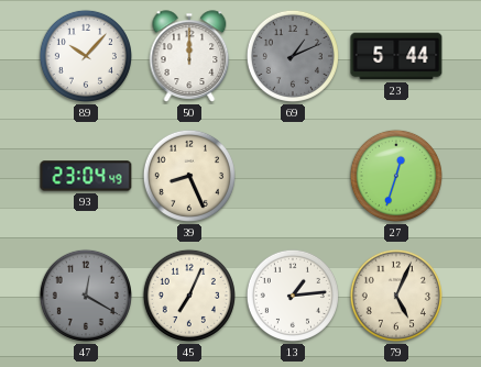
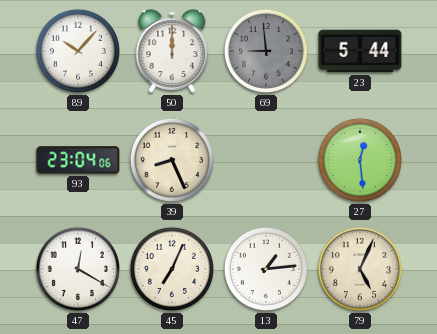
69: 1:11 -> 8:59 (266, 51)
93: 23:04:49 -> 23:04:06 (78, 160)
27: 12:33 -> 12:29 (360, 160)
47 dial: grey -> white (78, 269)
